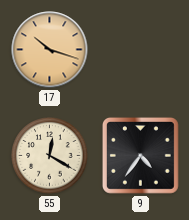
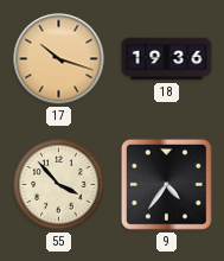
18: none -> 19:36 (167, 59)
55: 12:20 -> 3:53 (59, 185)
